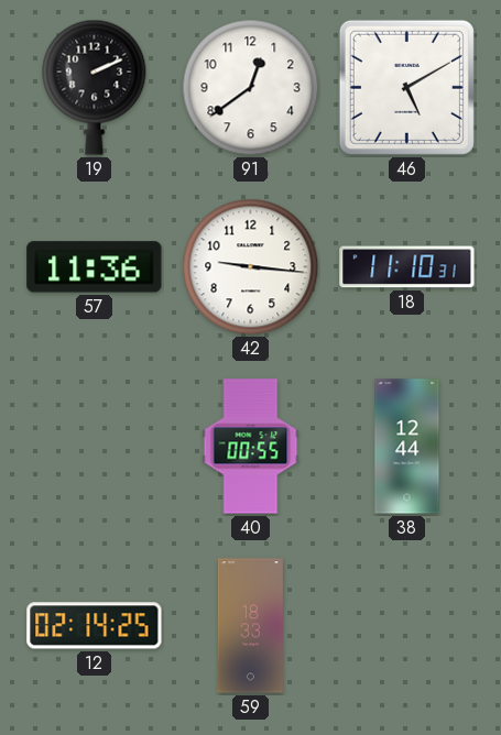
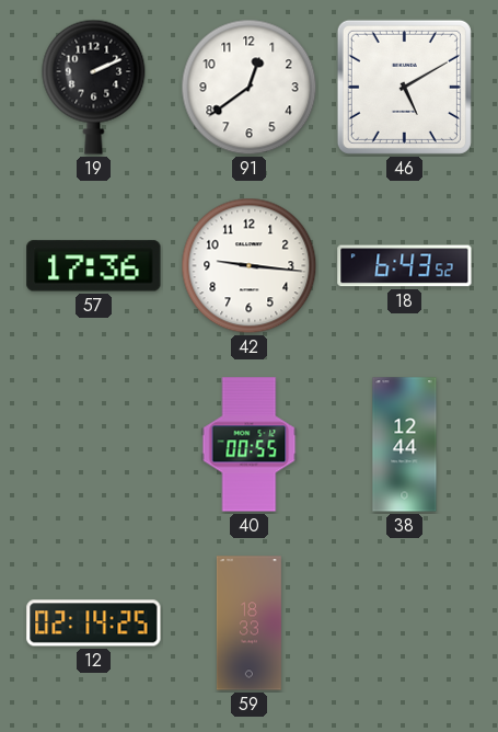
57: 11:36 -> 17:36 (94, 266)
18: 11:10 -> 6:43 (405, 266)
